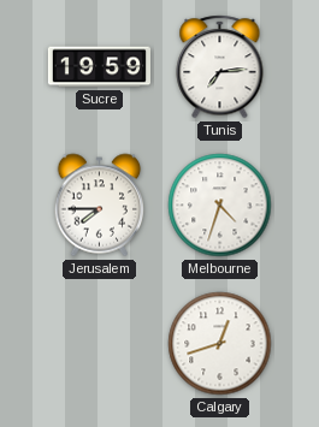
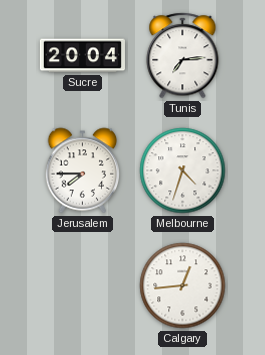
Sucre: 19:59 -> 20:04 (82, 56)
Calgary: 12:42 -> 12:44 (183, 286)
